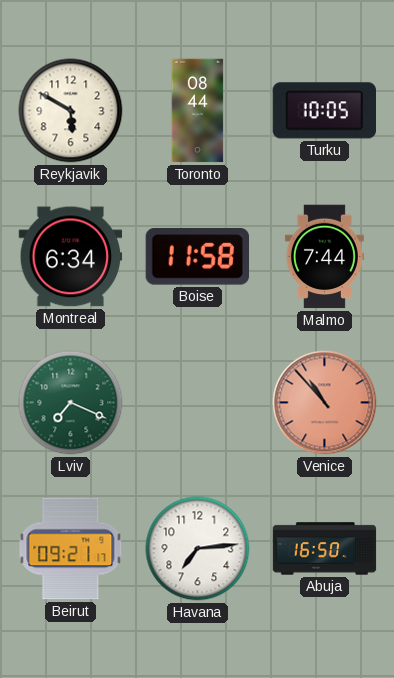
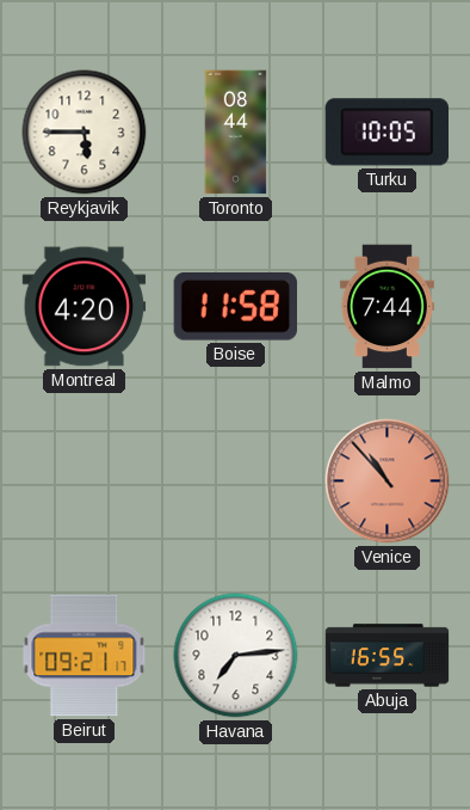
Reykjavik: 5:50 -> 5:45 (85, 133)
Montreal: 6:34 -> 4:20 (85, 307)
Lviv: 7:19 -> none (71, 403)
Abuja: 16:50 -> 16:55 (388, 656)
